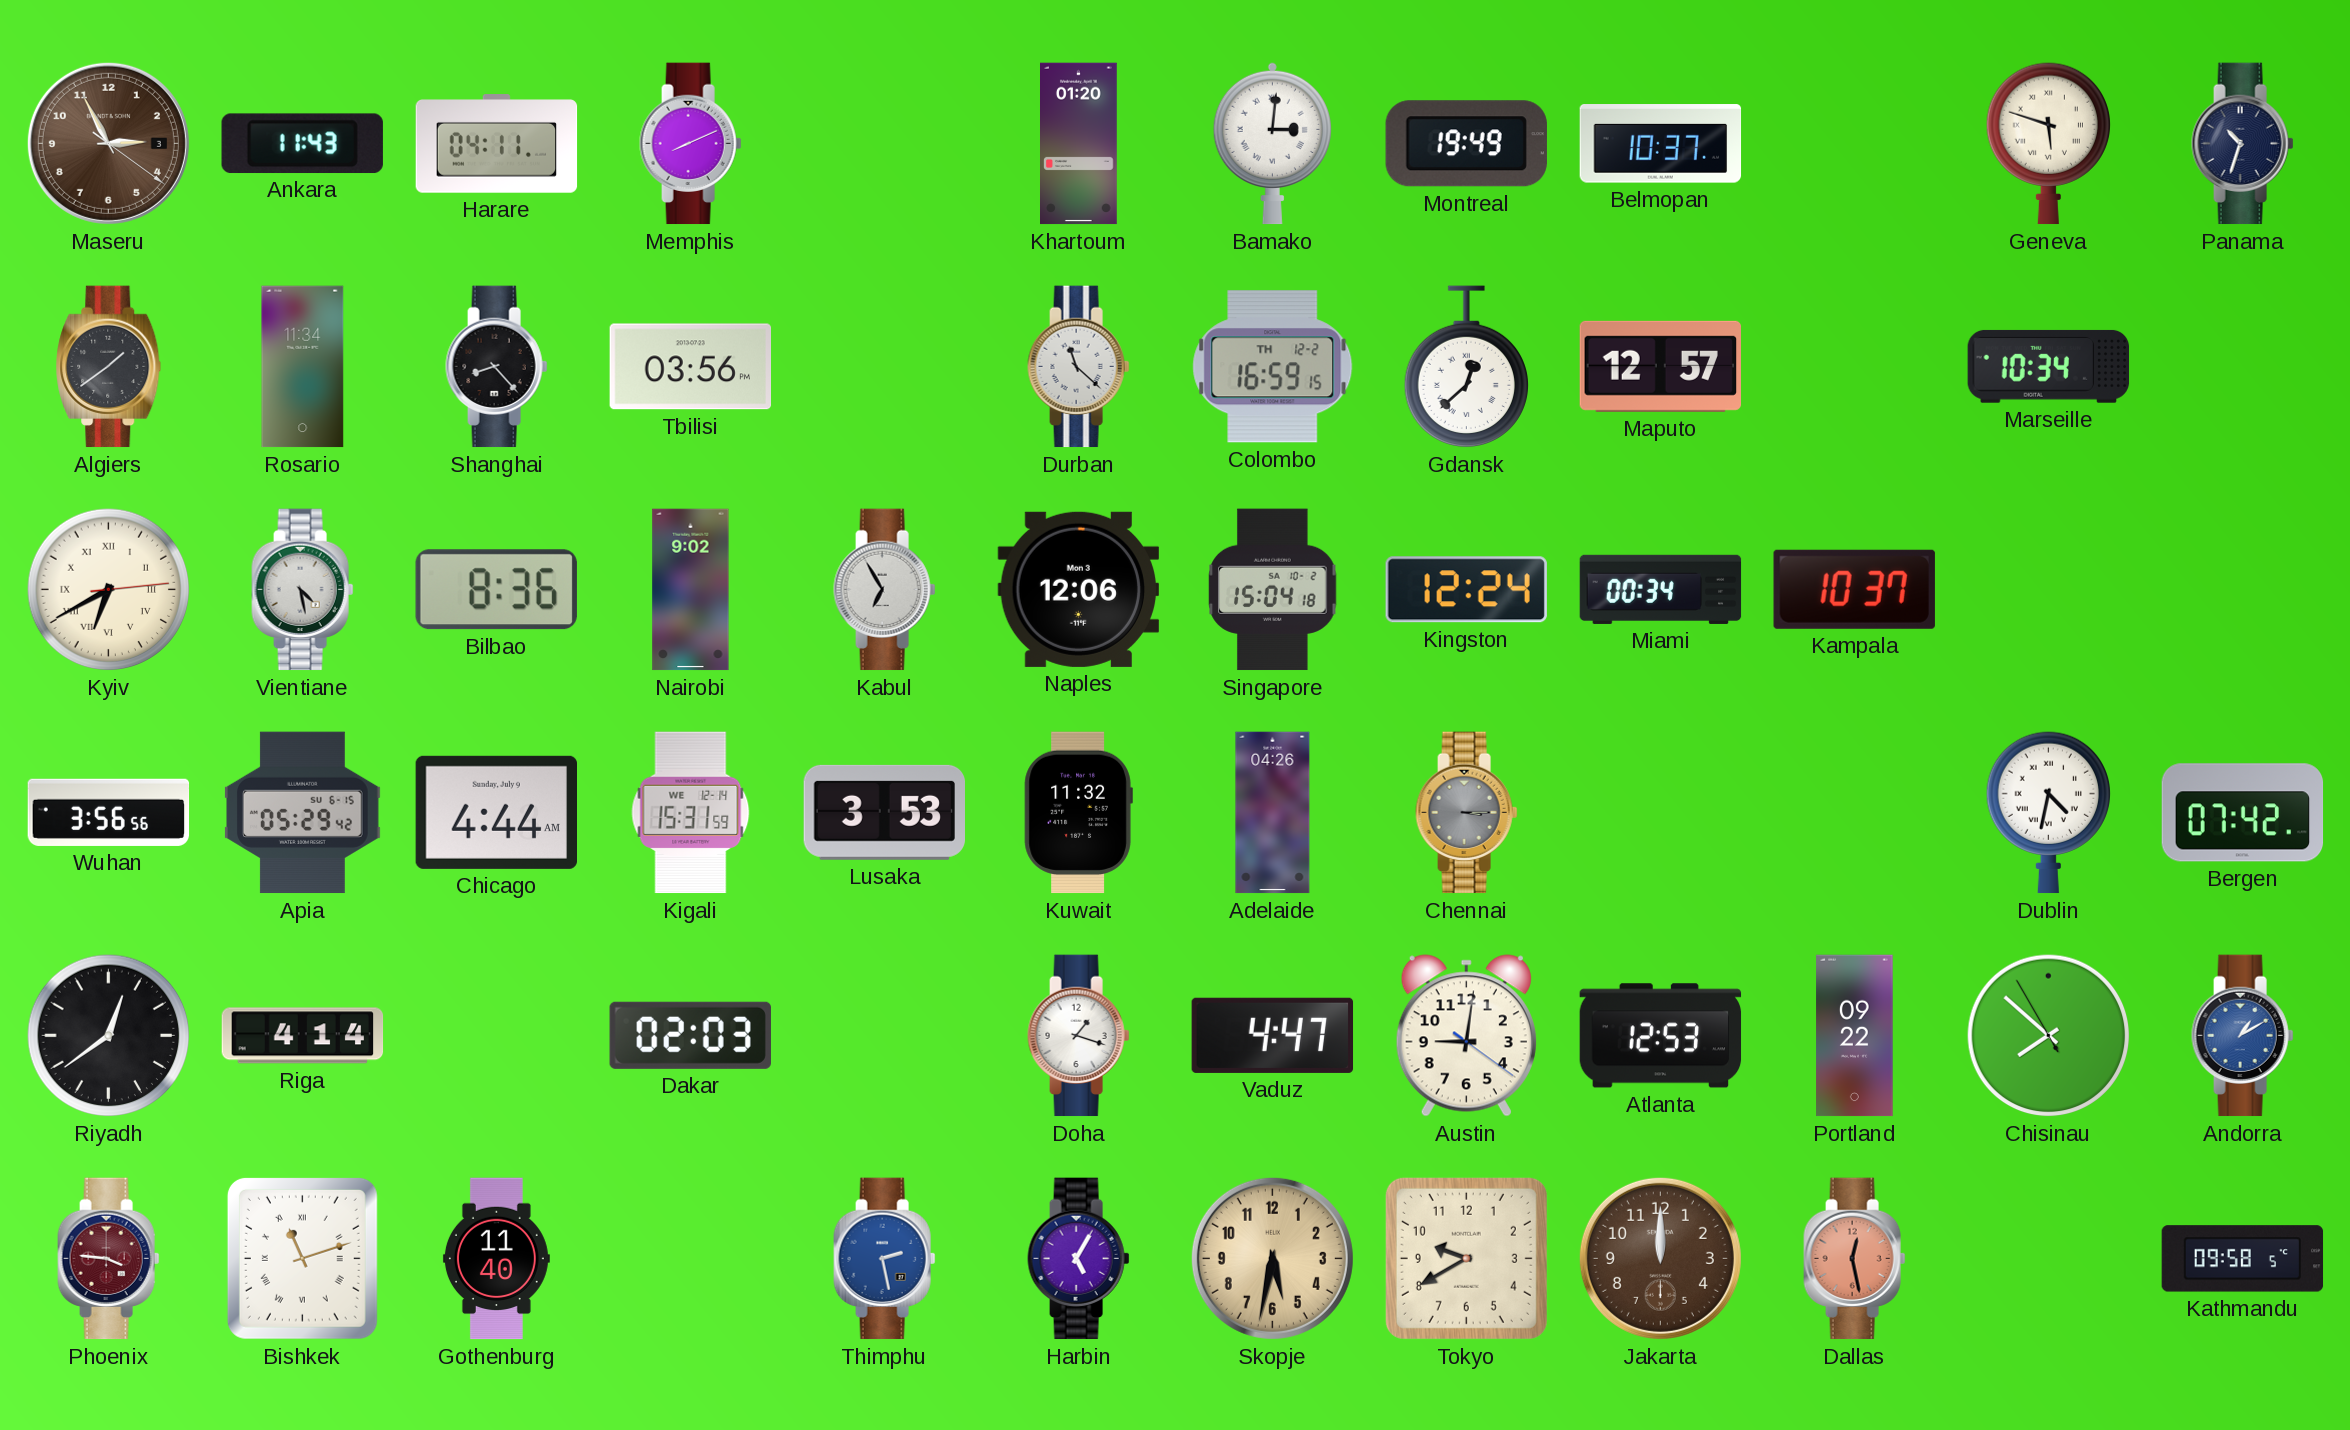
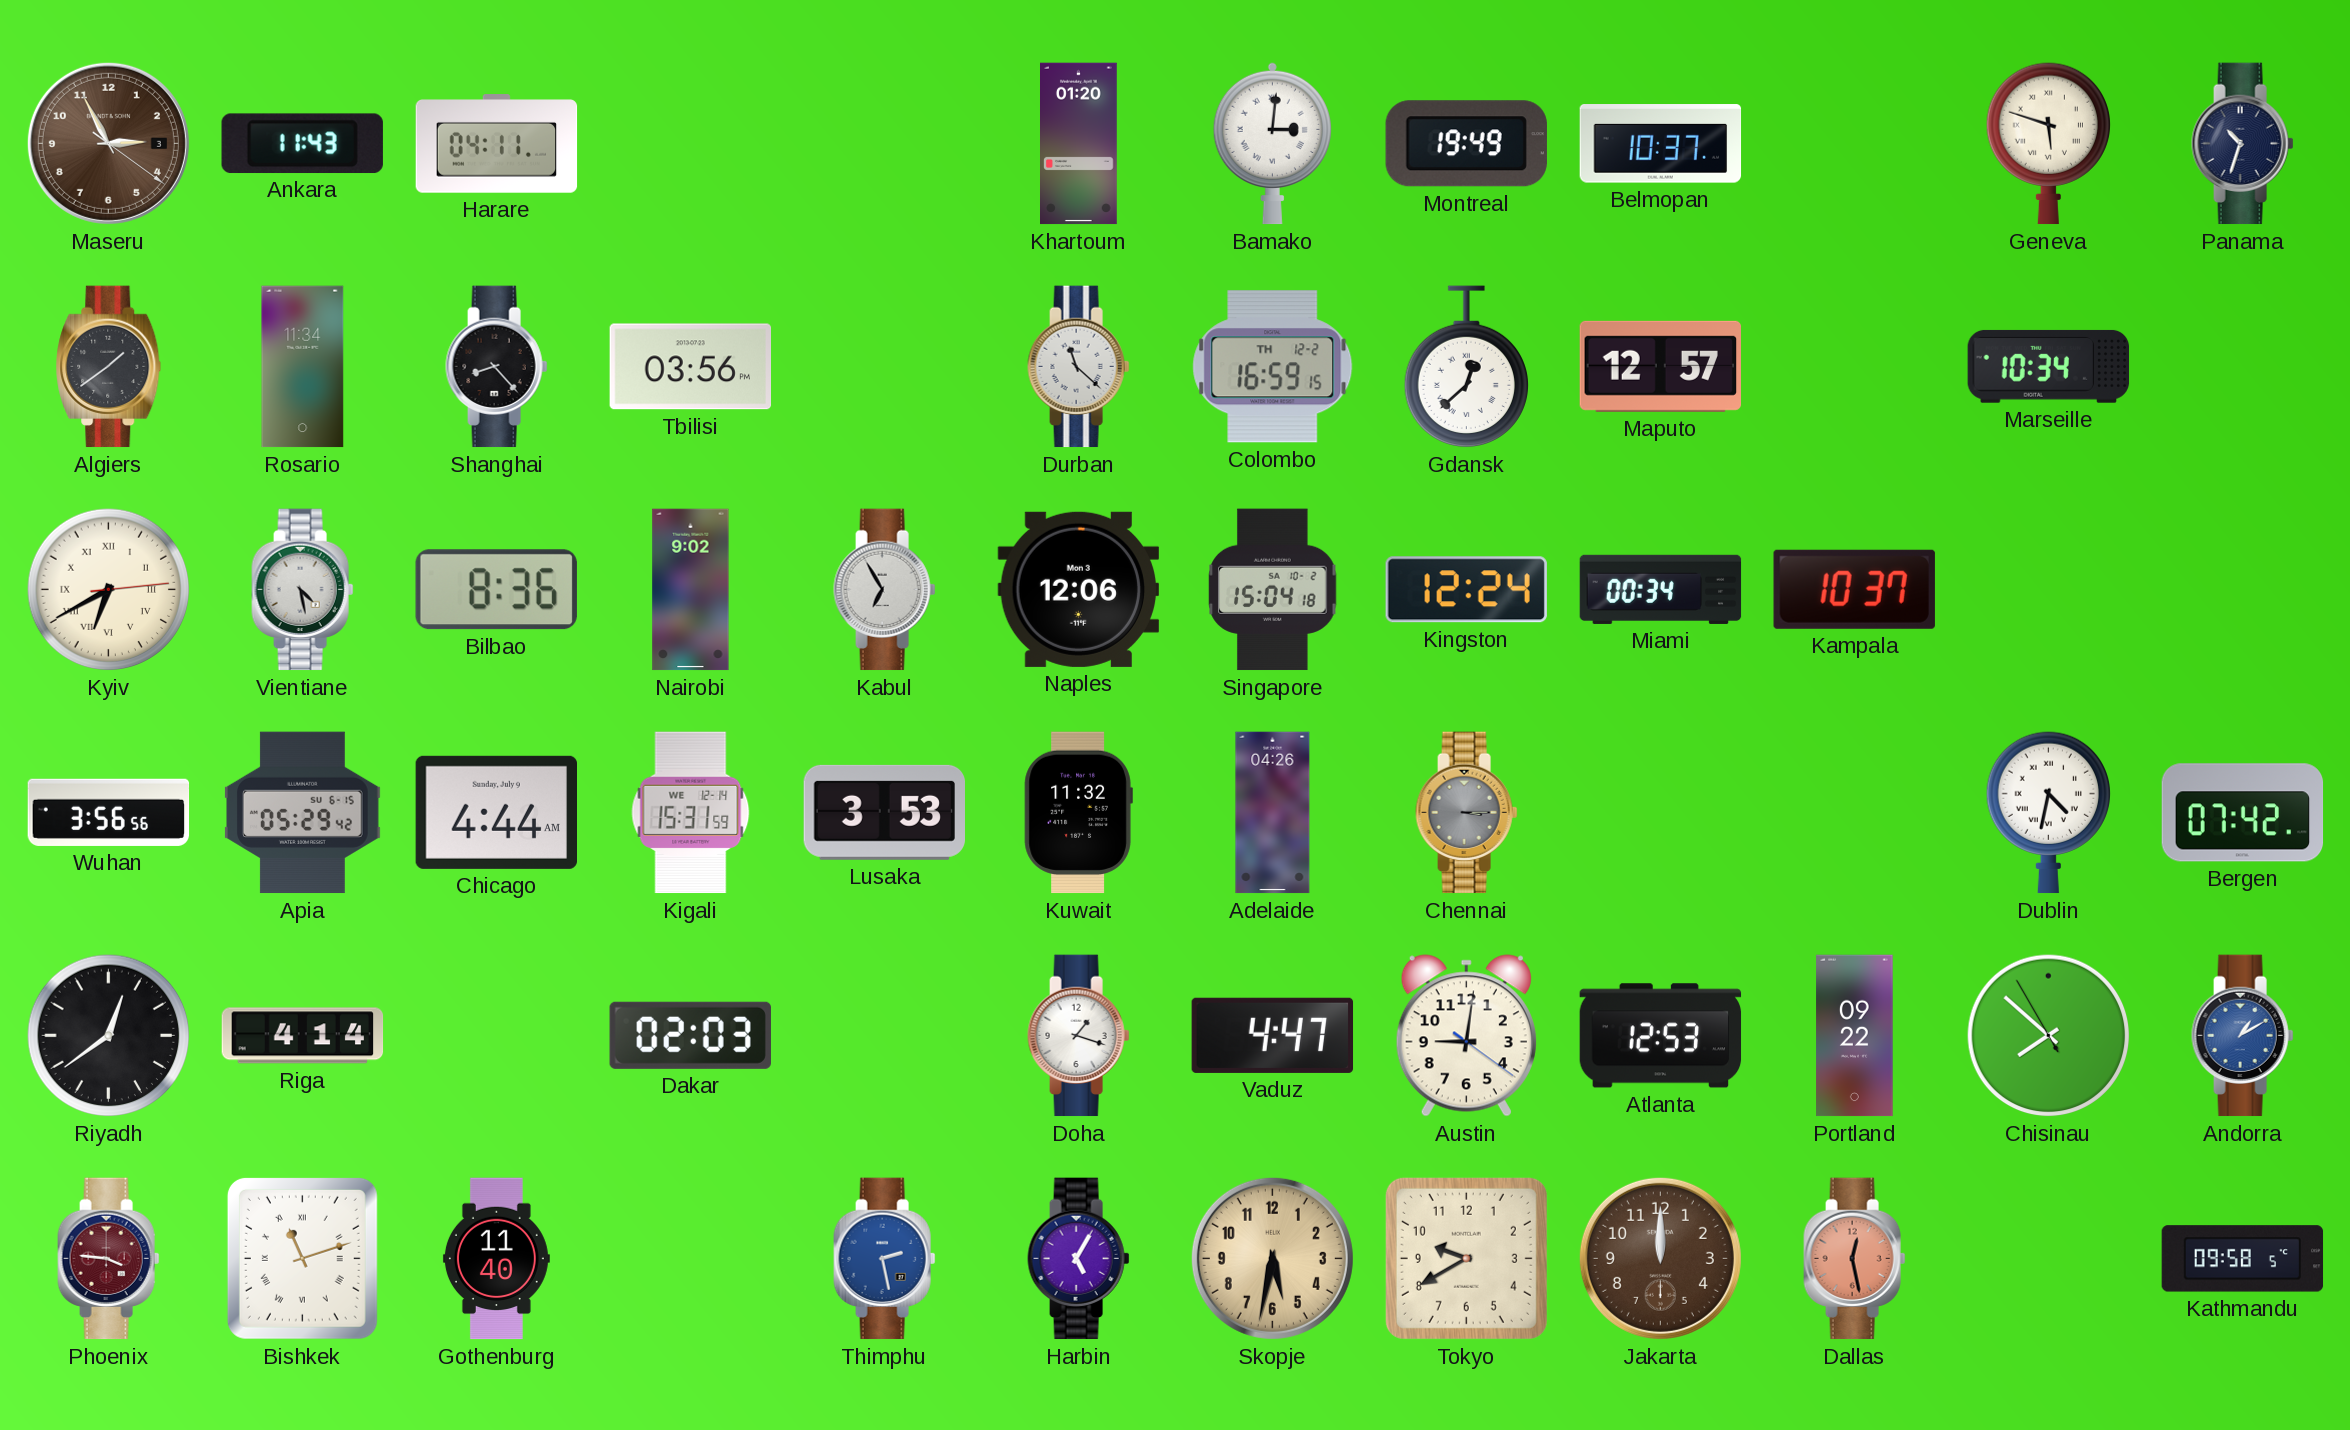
Memphis: 8:11 -> none (691, 144)
